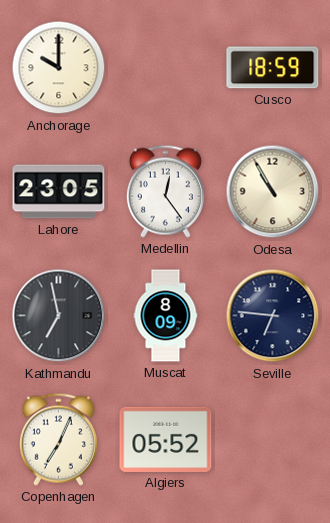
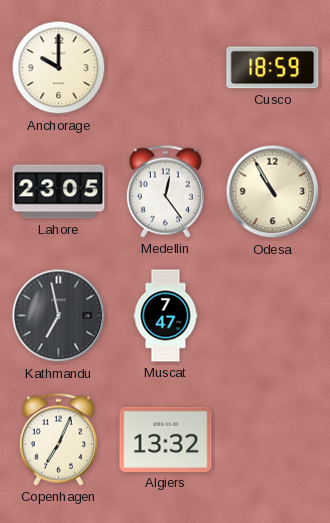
Muscat: 8:09 -> 7:47 (166, 316)
Seville: 6:46 -> none (273, 316)
Algiers: 05:52 -> 13:32 (166, 439)
